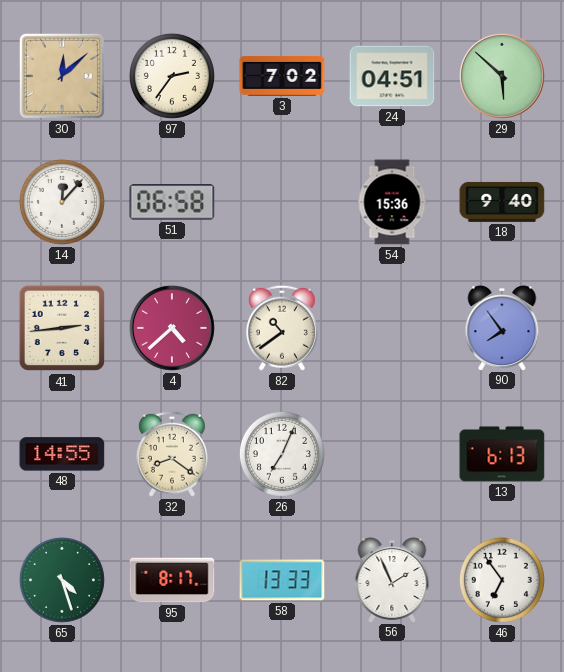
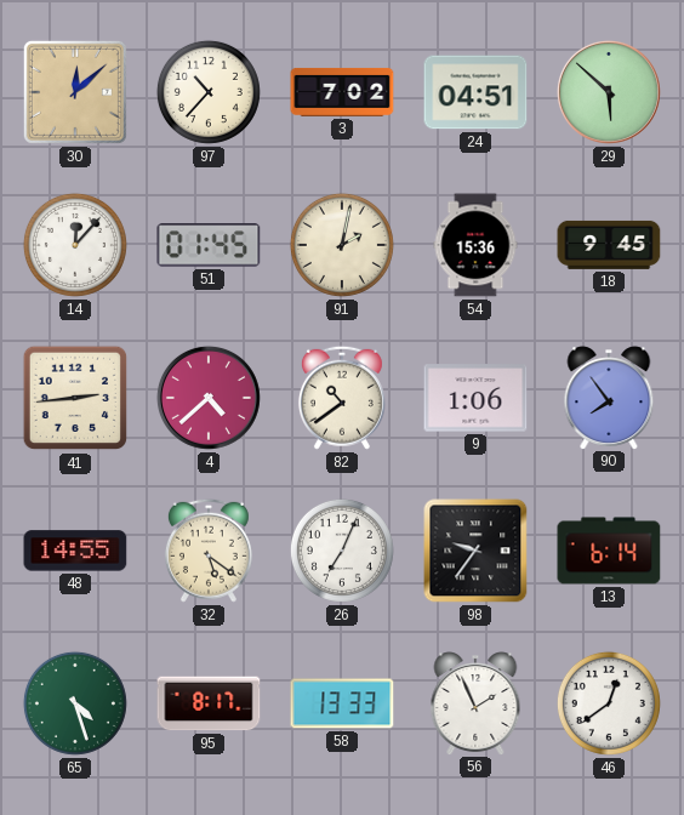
97: 2:36 -> 10:37 (209, 92)
51: 06:58 -> 01:45 (209, 245)
91: none -> 2:02 (342, 245)
18: 9:40 -> 9:45 (609, 245)
9: none -> 1:06 (475, 398)
32: 8:21 -> 5:21 (209, 551)
98: none -> 9:36 (475, 551)
13: 6:13 -> 6:14 (609, 551)
46: 6:54 -> 12:39 (609, 703)
